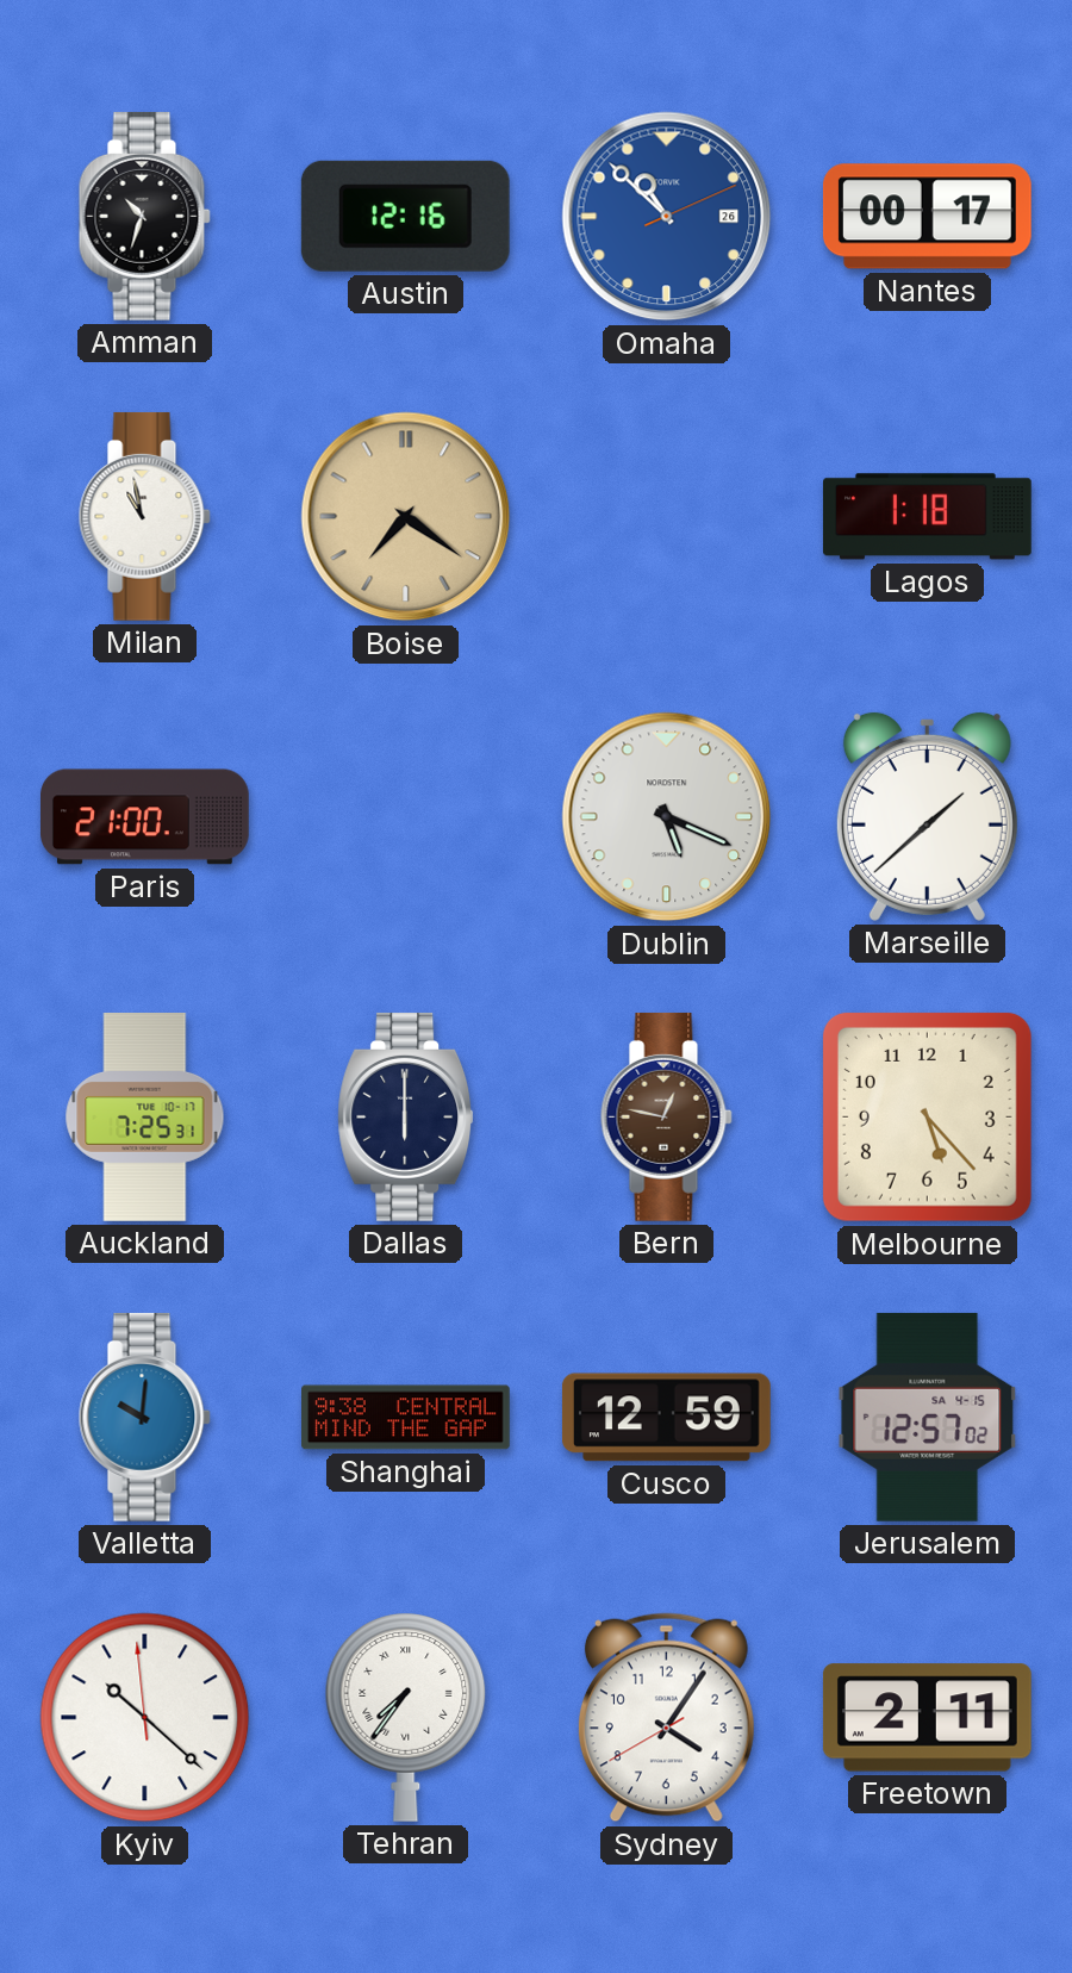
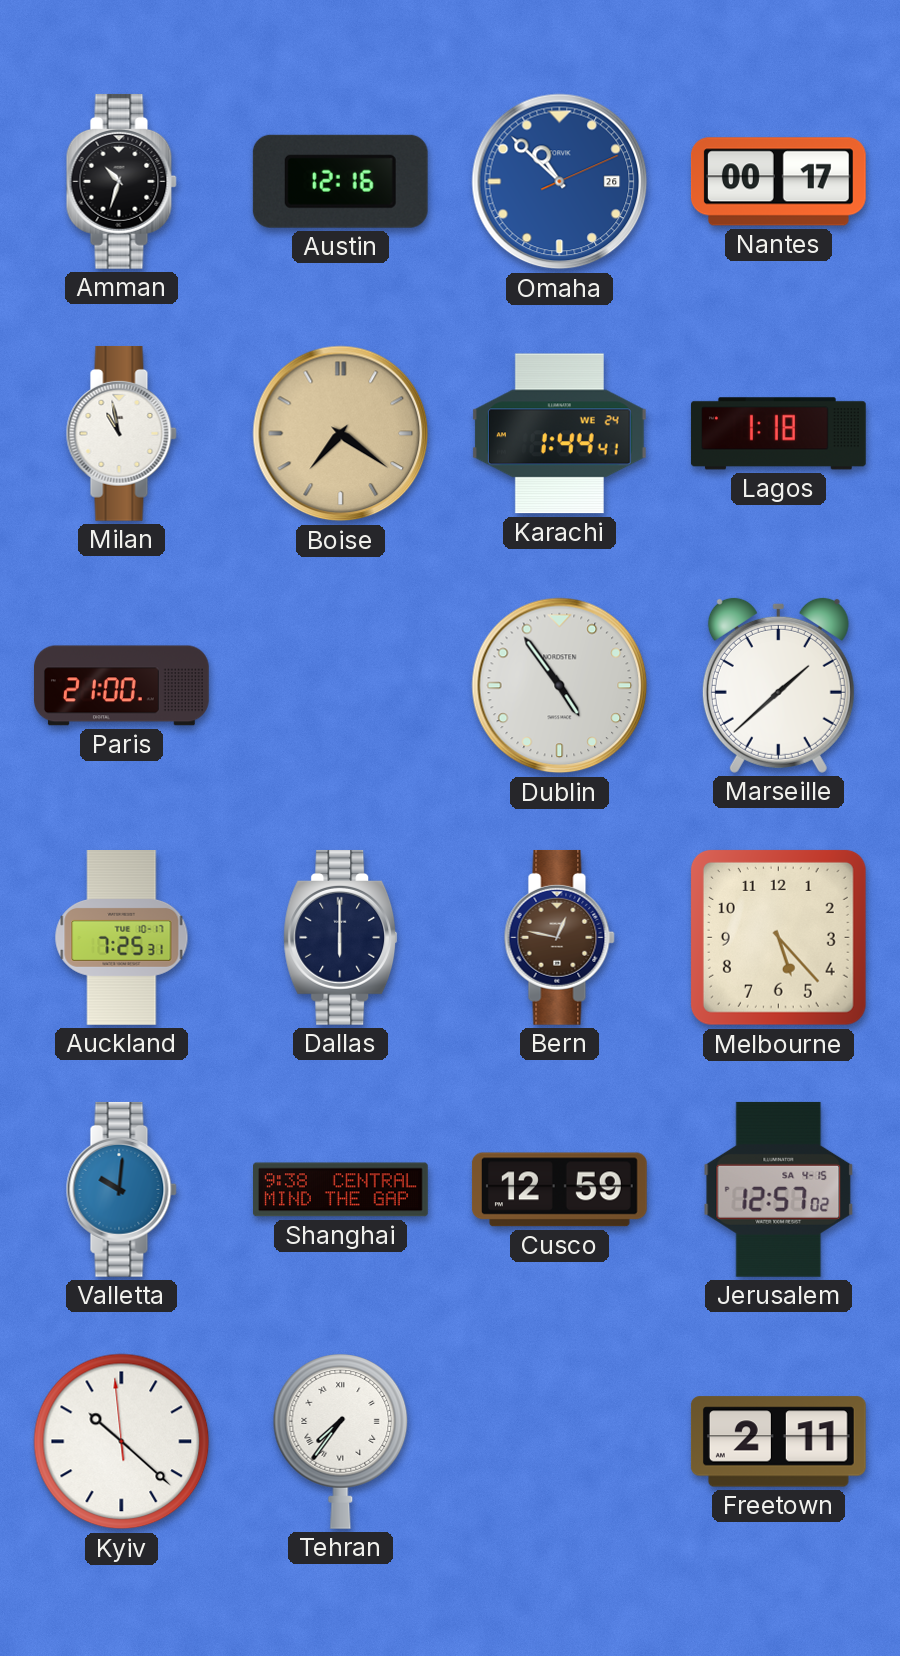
Karachi: none -> 1:44 (559, 434)
Dublin: 5:19 -> 4:54 (560, 686)
Sydney: 4:05 -> none (666, 1718)
